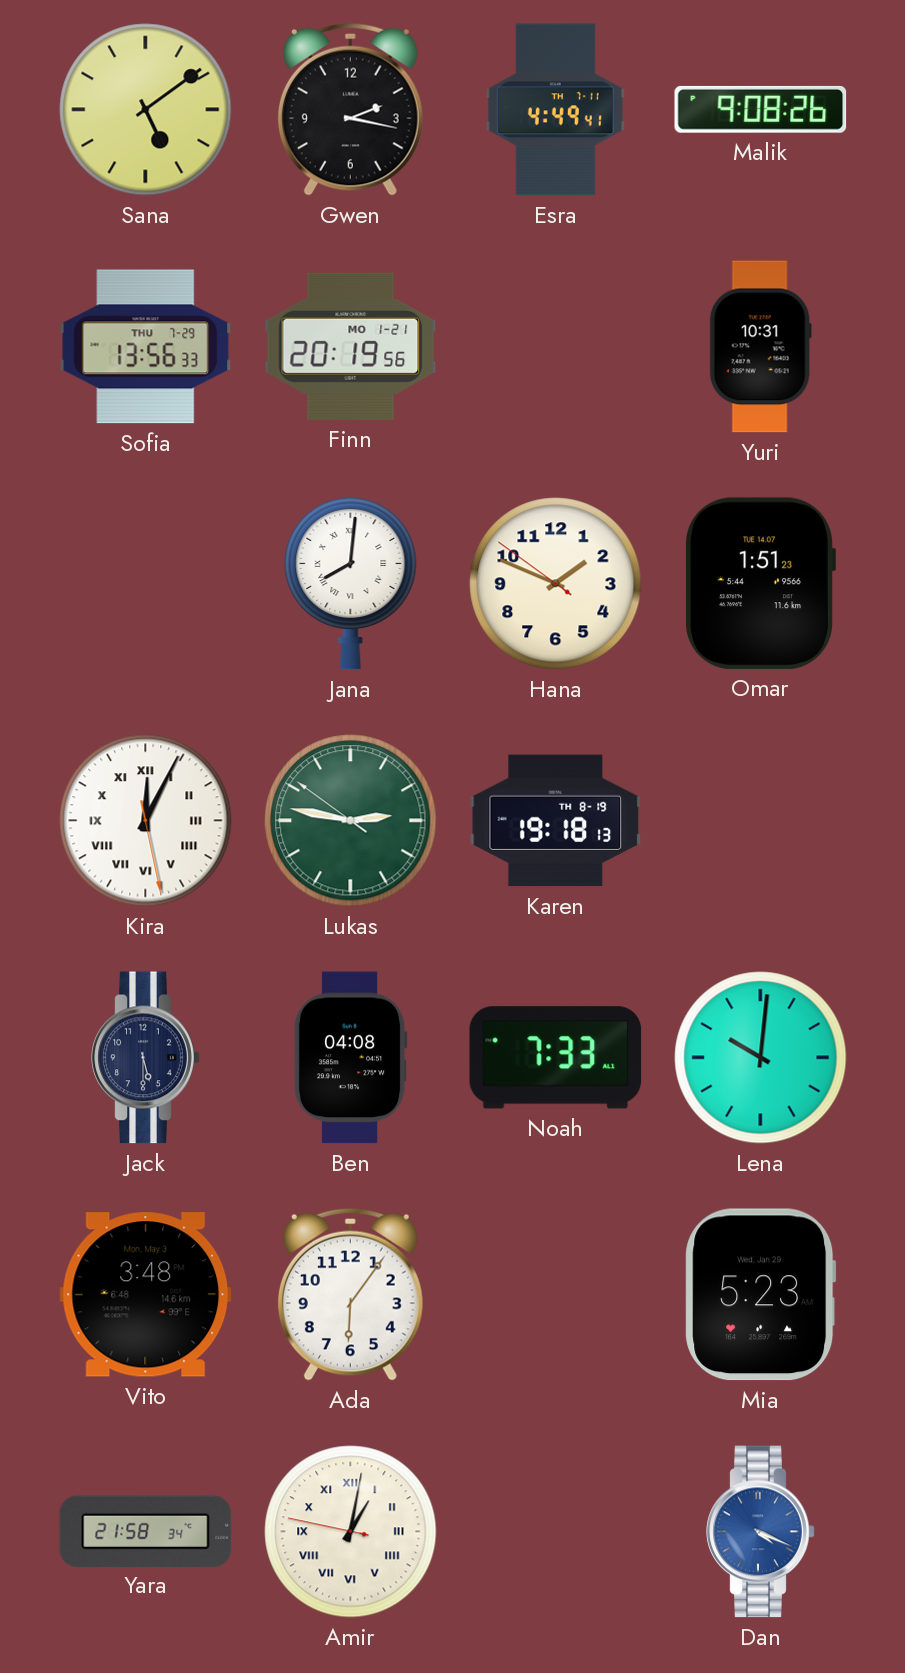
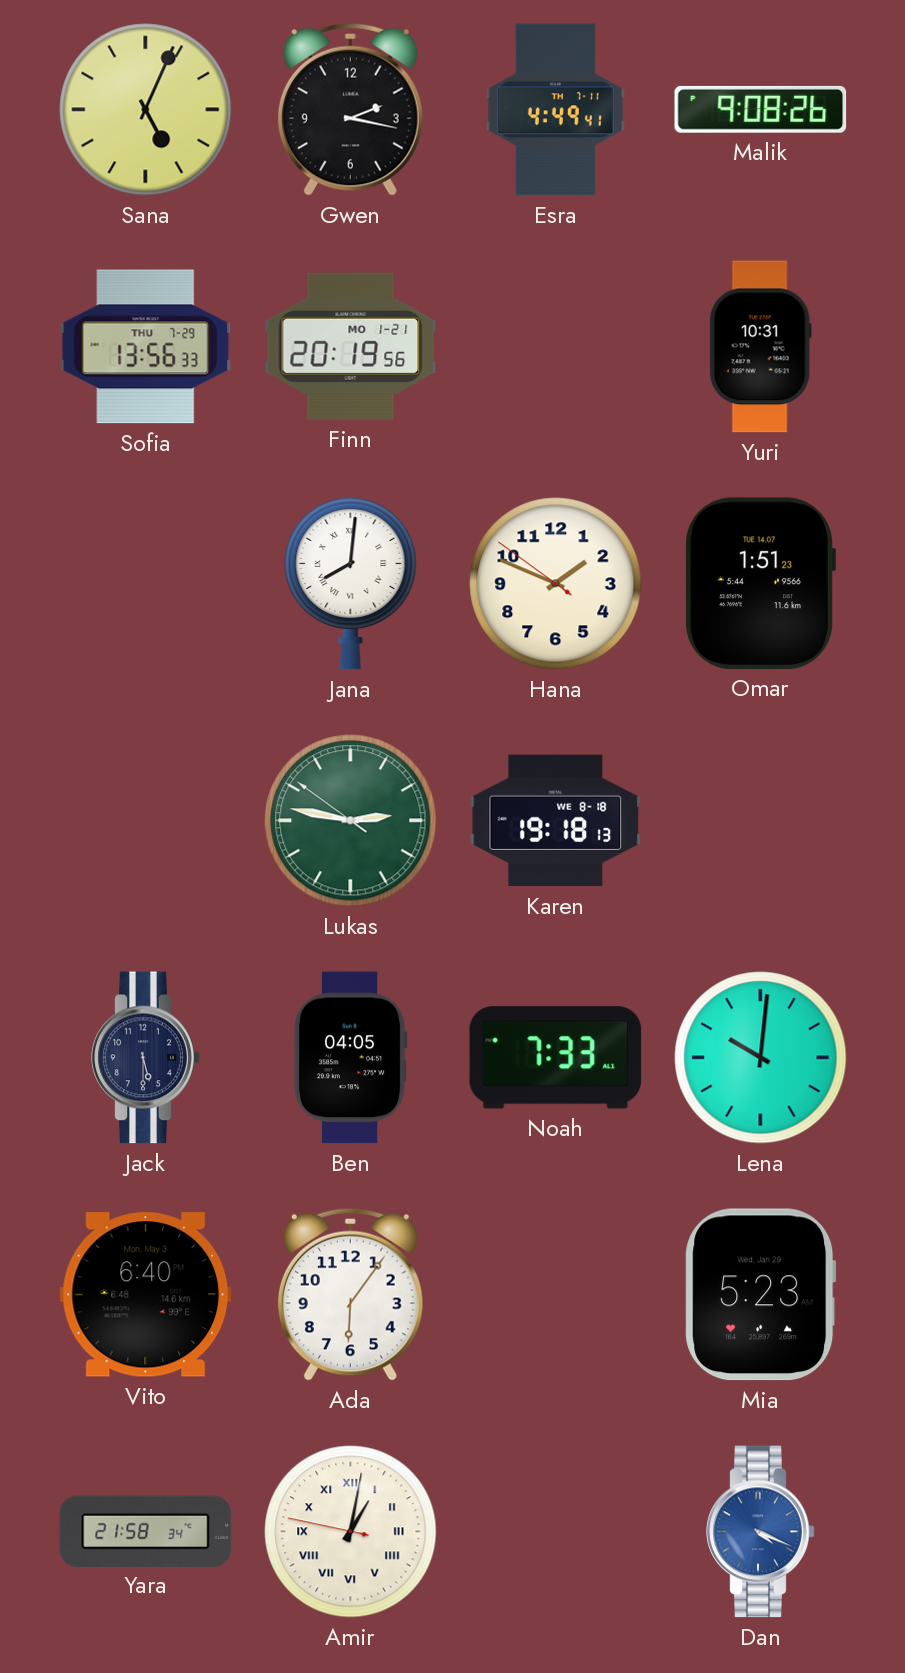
Sana: 5:09 -> 5:04 (146, 110)
Kira: 12:04 -> none (146, 821)
Karen date: TH 8-19 -> WE 8-18 (556, 821)
Ben: 04:08 -> 04:05 (350, 1058)
Vito: 3:48 -> 6:40 (146, 1295)
